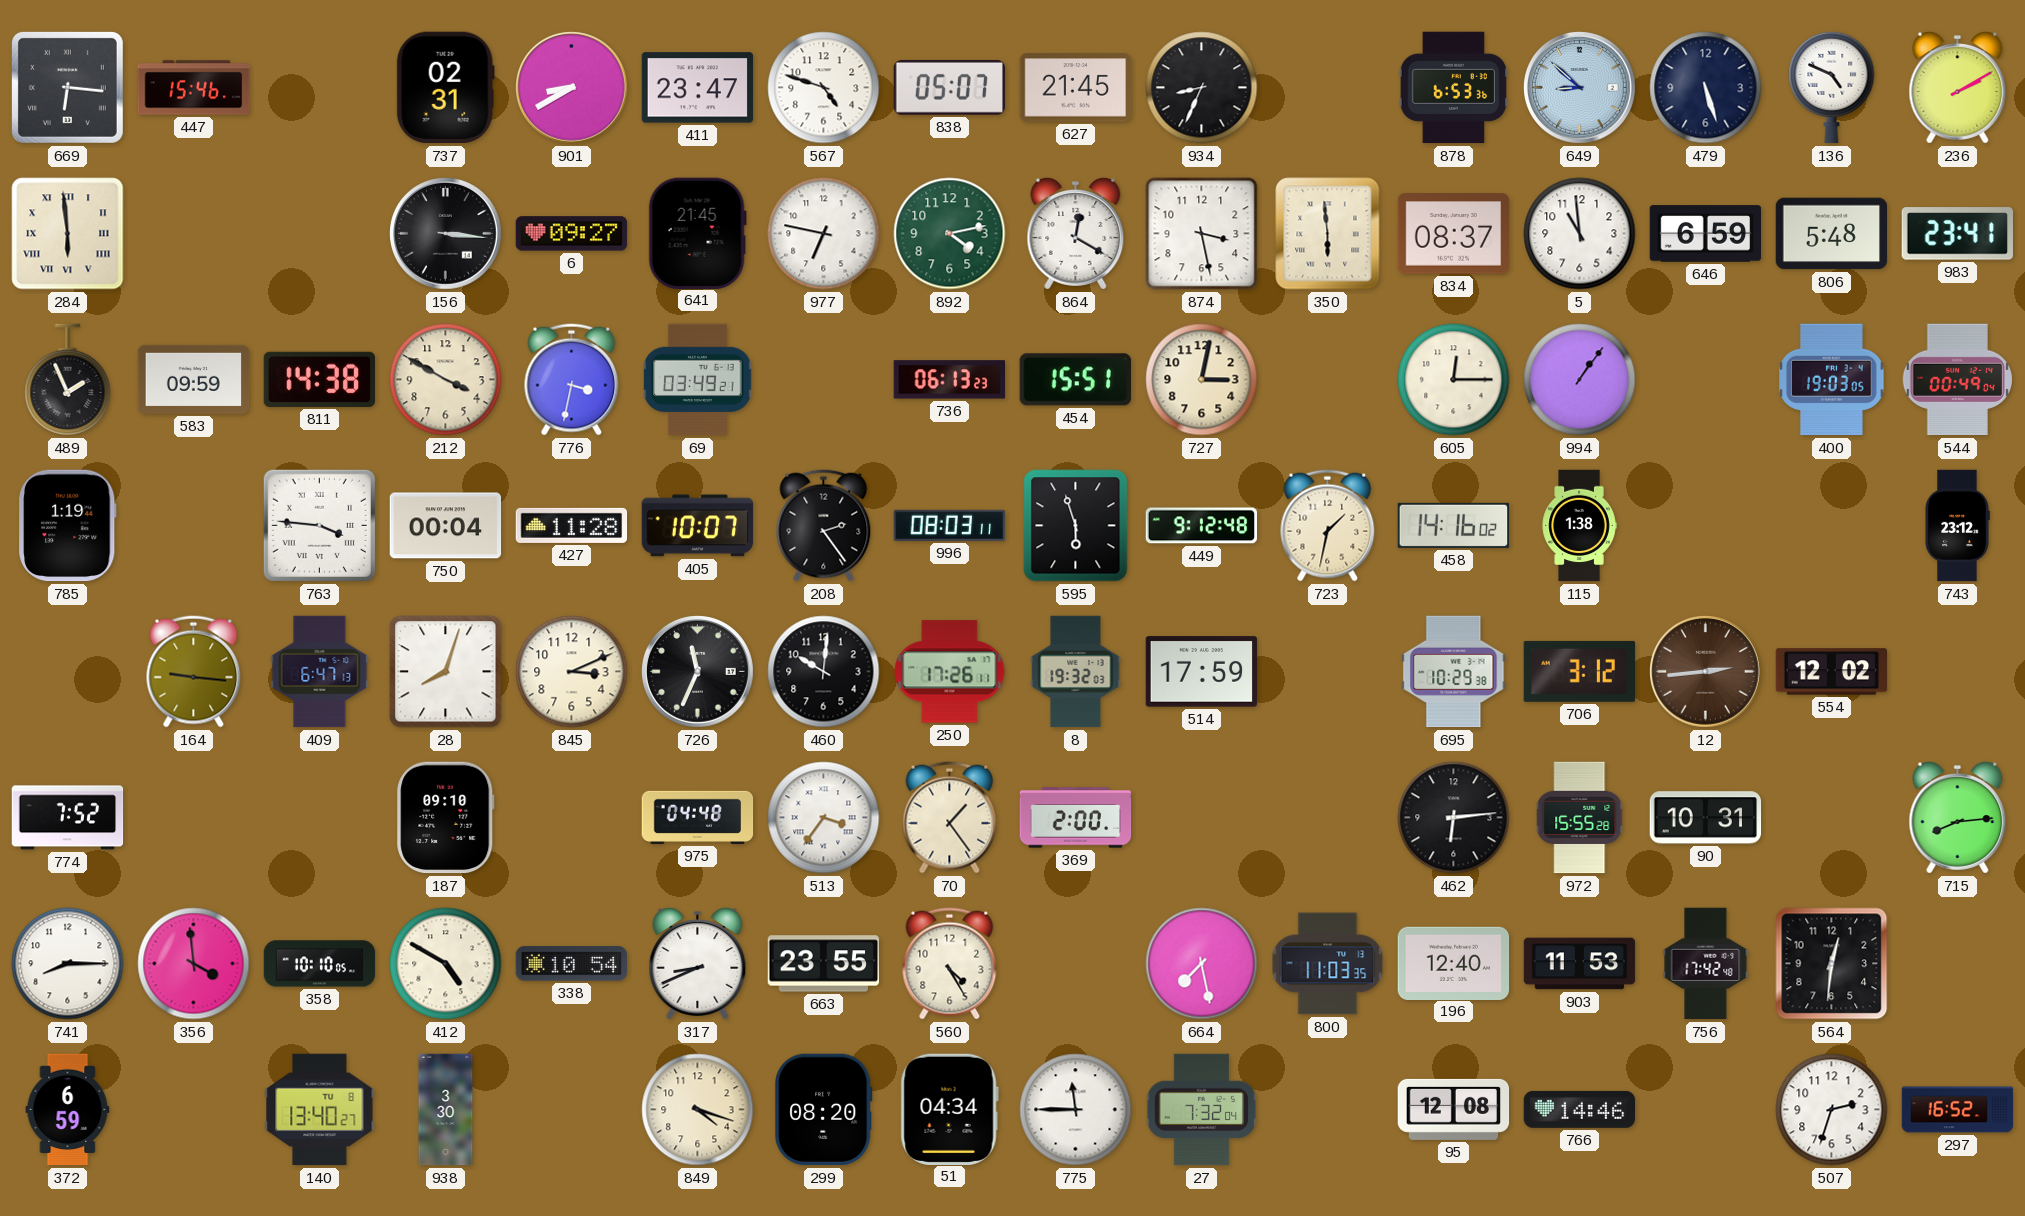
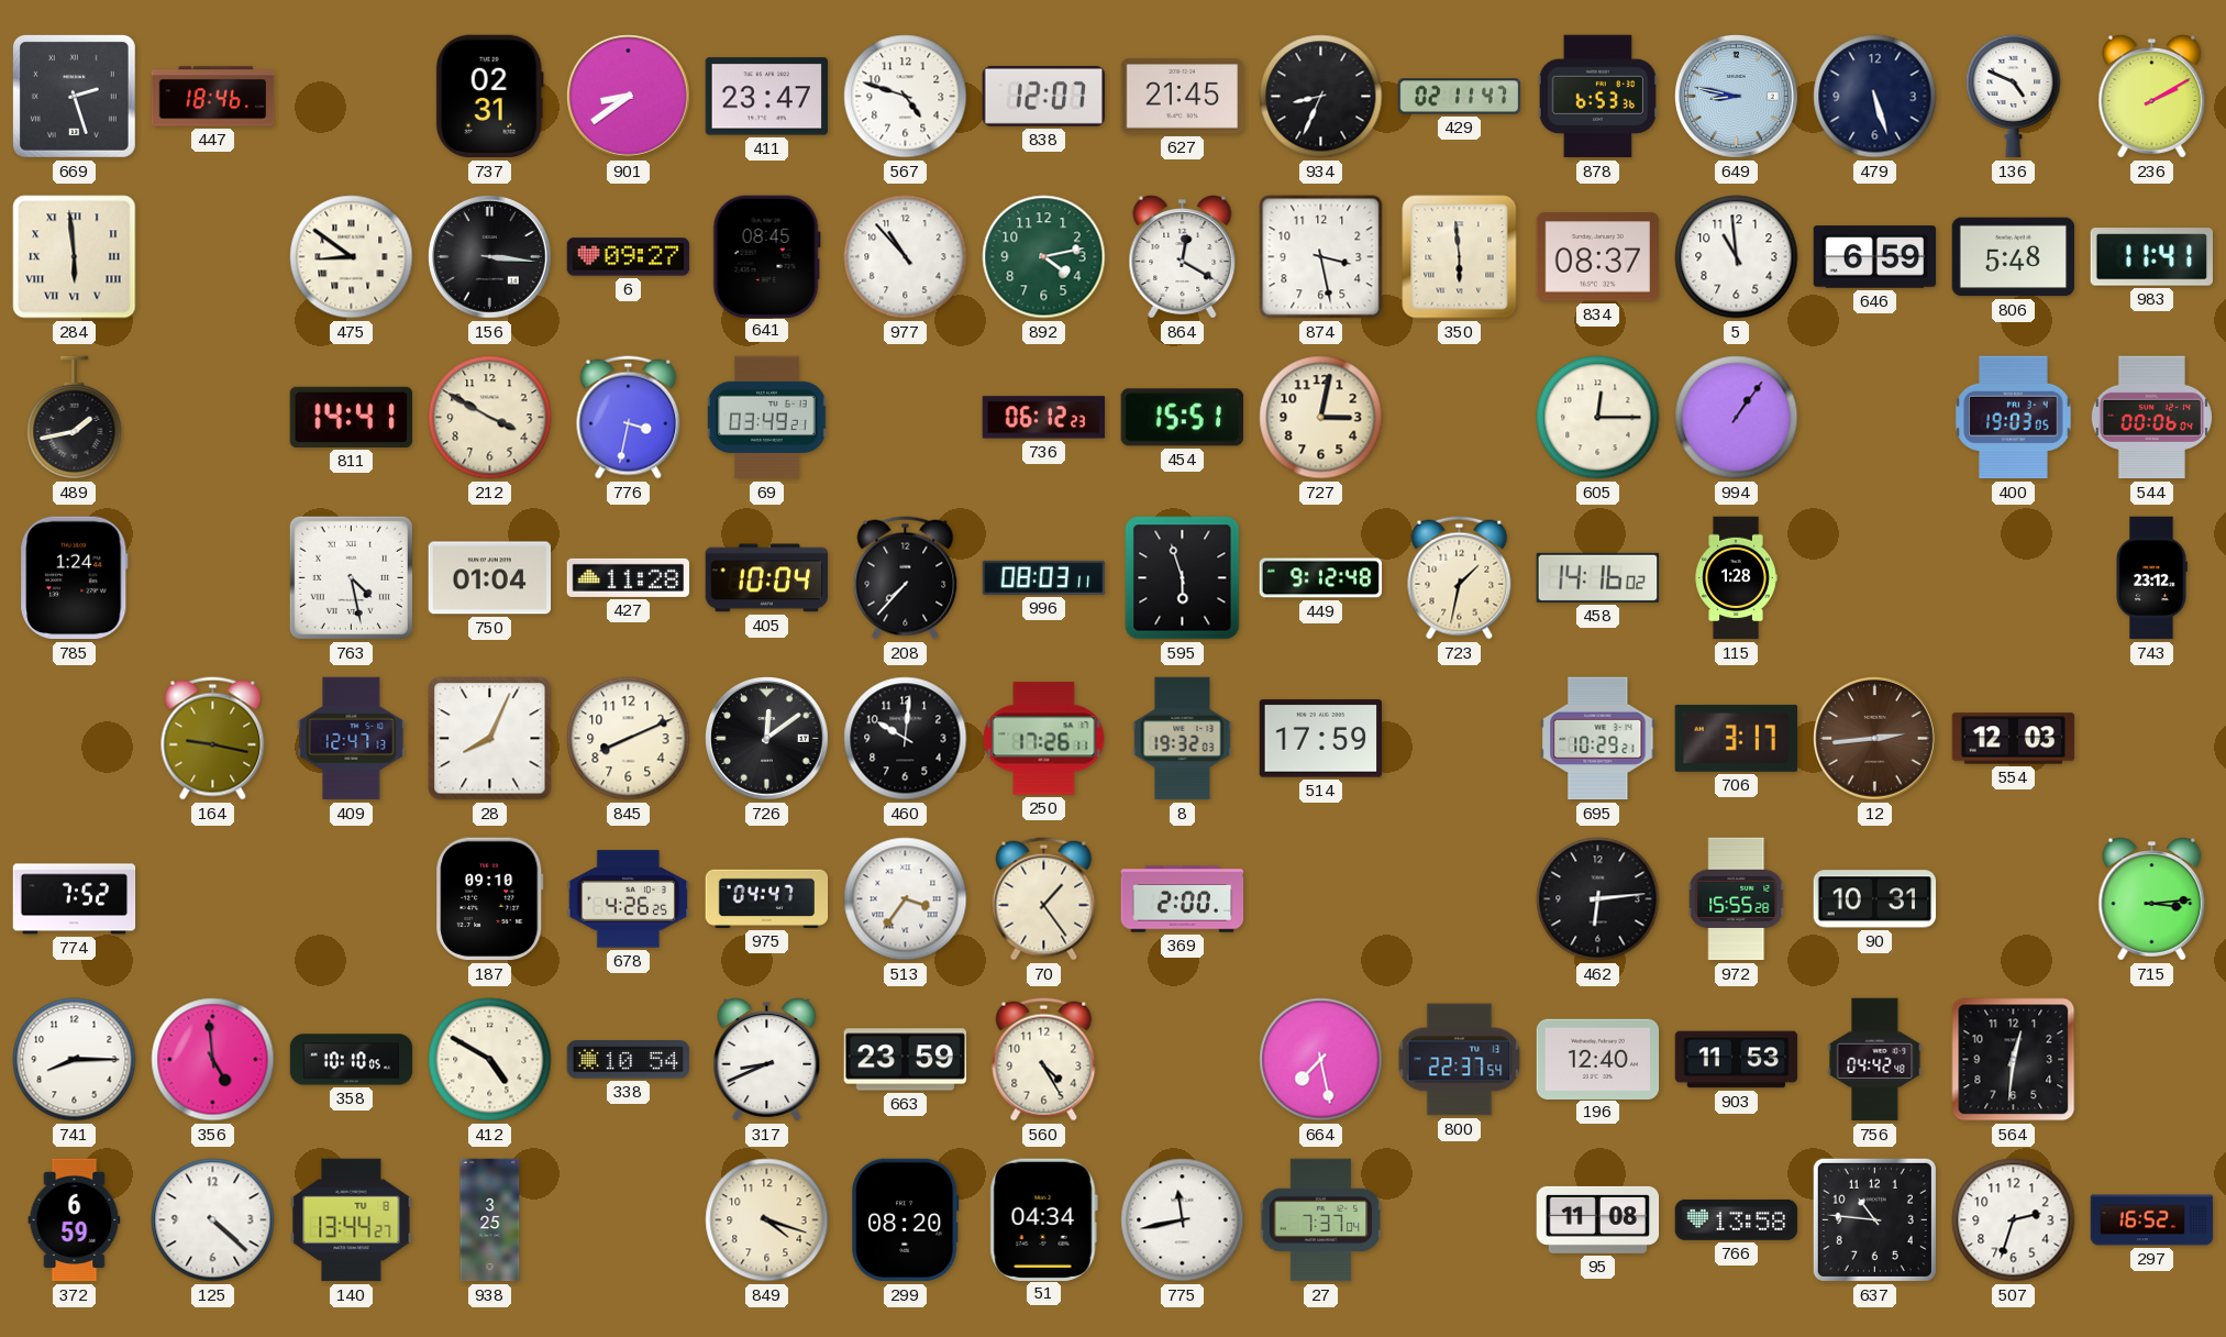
669: 6:16 -> 2:27 (74, 96)
447: 15:46 -> 18:46 (213, 97)
901: 8:40 -> 8:39 (629, 97)
838: 05:07 -> 12:07 (1044, 96)
429: none -> 02:11 (1460, 97)
649: 8:52 -> 8:47 (1737, 97)
475: none -> 8:51 (352, 257)
641: 21:45 -> 08:45 (766, 256)
977: 6:47 -> 10:53 (906, 257)
983: 23:41 -> 11:41 (2151, 257)
489: 1:56 -> 1:43 (75, 418)
583: 09:59 -> none (194, 379)
811: 14:38 -> 14:41 (351, 417)
736: 06:13 -> 06:12 (1044, 418)
544: 00:49 -> 00:06 (2151, 418)
785: 1:19 -> 1:24 (75, 578)
763: 3:46 -> 4:28 (351, 577)
750: 00:04 -> 01:04 (490, 578)
405: 10:07 -> 10:04 (767, 578)
208: 2:24 -> 7:37 (906, 578)
115: 1:38 -> 1:28 (1736, 578)
164: 9:16 -> 9:17 (213, 739)
409: 6:47 -> 12:47 (352, 739)
28: 8:03 -> 8:04 (490, 739)
845: 3:11 -> 8:11 (629, 739)
726: 11:34 -> 12:09 (767, 739)
695: 10:29:38 -> 10:29:21 (1598, 739)
706: 3:12 -> 3:17 (1737, 738)
554: 12:02 -> 12:03 (2014, 739)
678: none -> 4:26 (629, 899)
975: 04:48 -> 04:47 (767, 898)
715: 8:14 -> 3:14 (2152, 899)
356: 3:59 -> 4:59 (213, 1060)
663: 23:55 -> 23:59 (906, 1060)
800: 11:03 -> 22:37 (1460, 1060)
756: 17:42 -> 04:42 (1875, 1060)
125: none -> 4:22 (213, 1220)
140: 13:40 -> 13:44 (352, 1220)
938: 3:30 -> 3:25 (490, 1220)
775: 11:45 -> 11:43 (1183, 1220)
27: 7:32 -> 7:37 (1321, 1220)
95: 12:08 -> 11:08 (1598, 1219)
766: 14:46 -> 13:58 (1737, 1219)
637: none -> 10:46 (1874, 1219)
